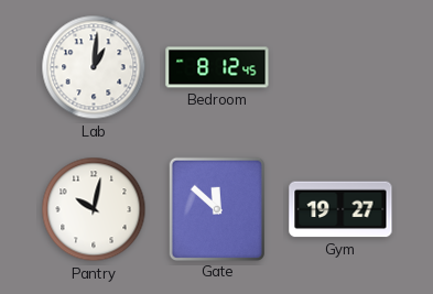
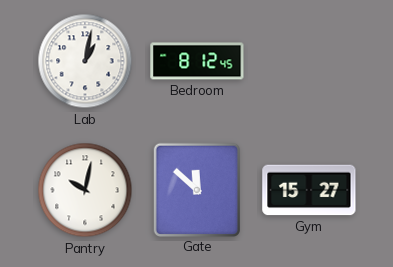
Lab: 1:01 -> 1:02 (85, 61)
Gym: 19:27 -> 15:27 (309, 190)
